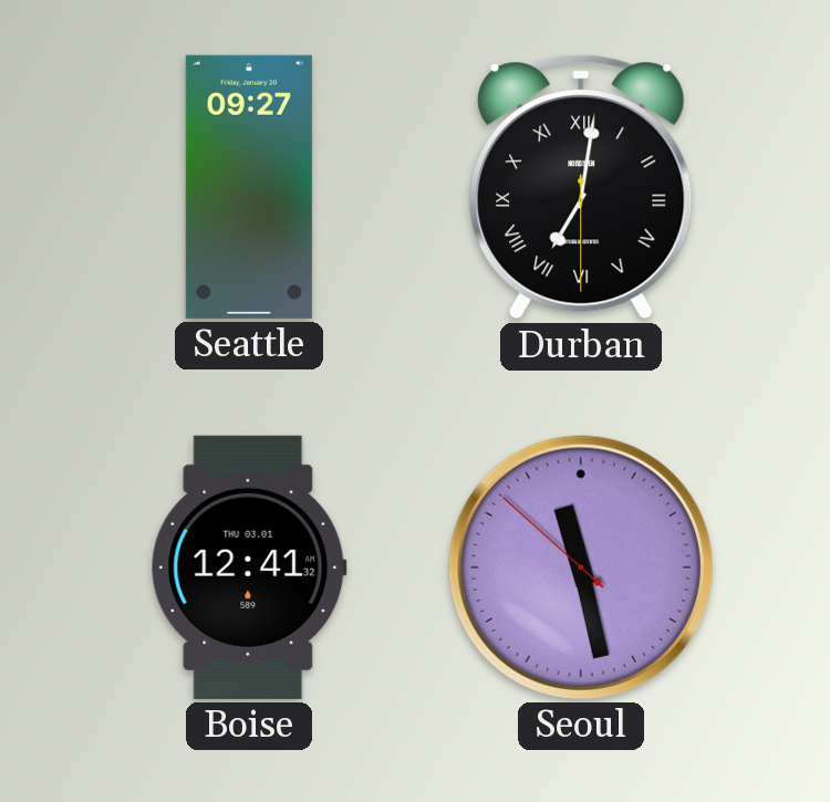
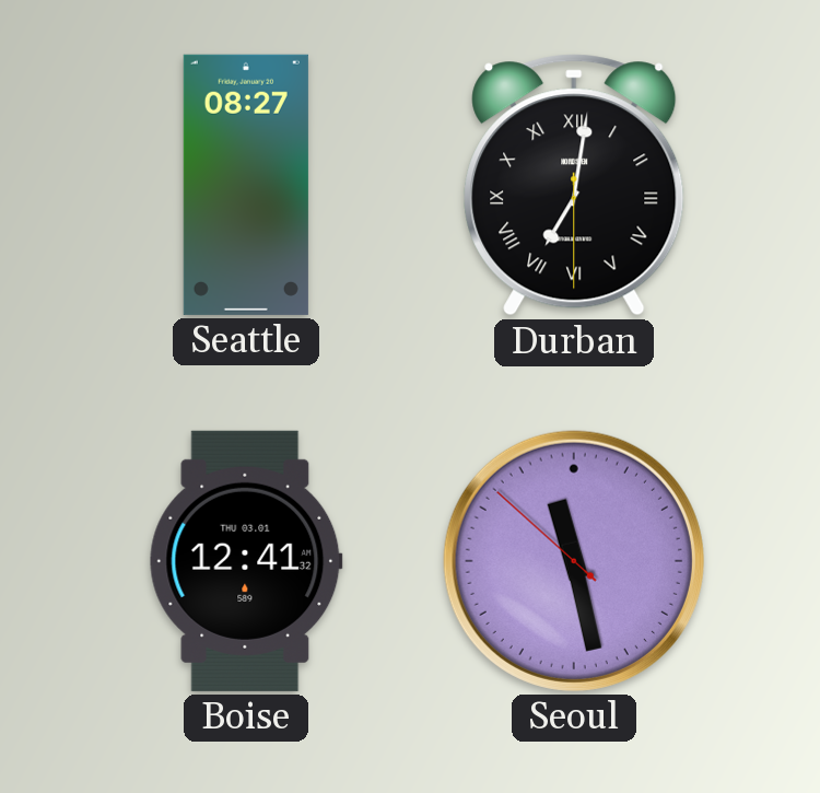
Seattle: 09:27 -> 08:27 (246, 185)
